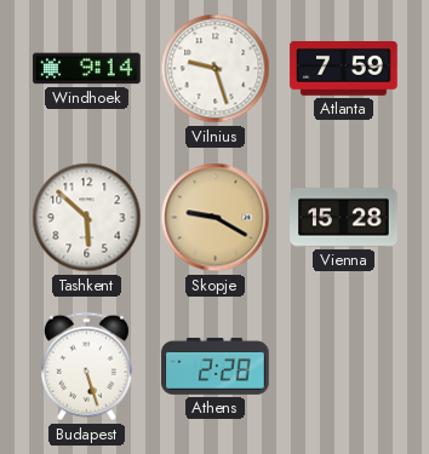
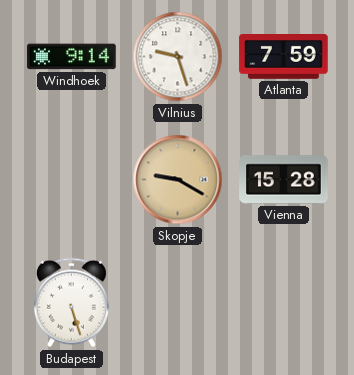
Tashkent: 5:52 -> none (87, 218)
Athens: 2:28 -> none (216, 366)
